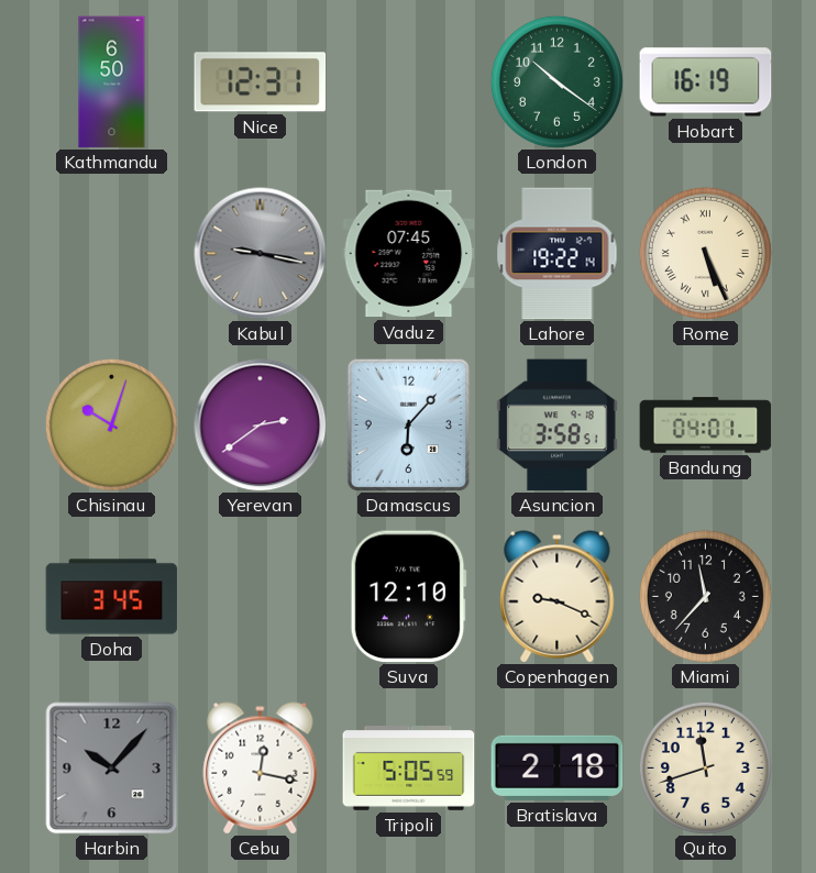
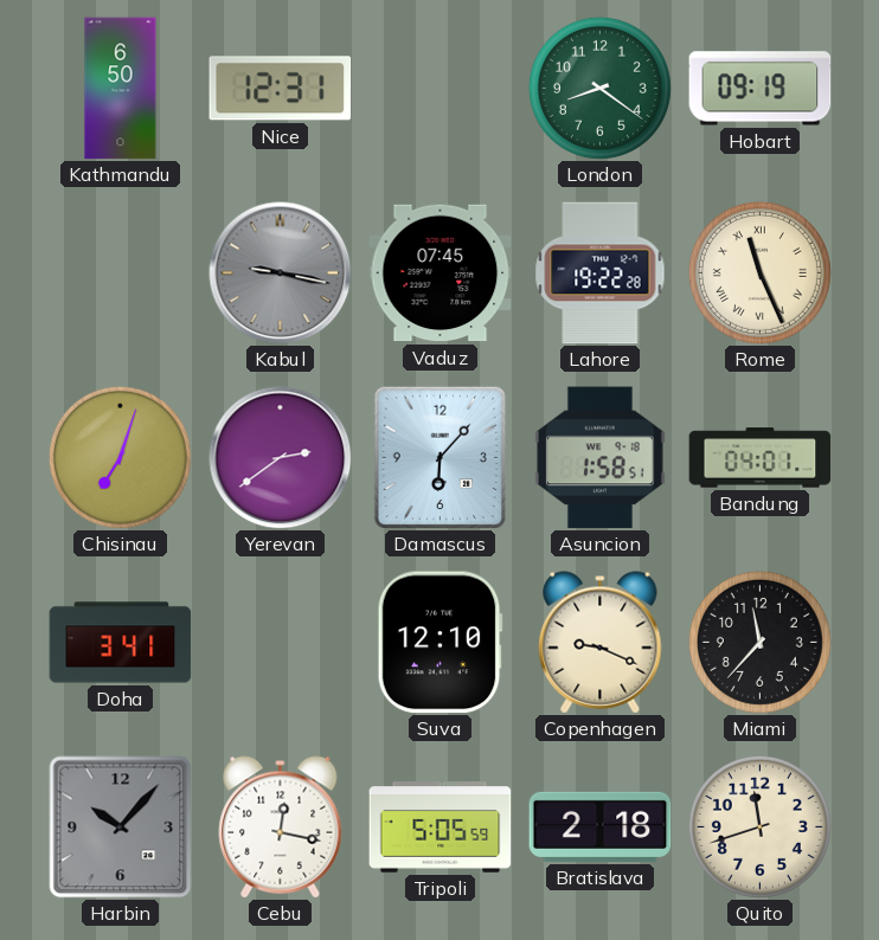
London: 10:21 -> 8:21 (599, 88)
Hobart: 16:19 -> 09:19 (761, 89)
Lahore: 19:22:14 -> 19:22:28 (601, 273)
Rome: 5:26 -> 11:26 (759, 272)
Chisinau: 10:03 -> 7:03 (120, 457)
Asuncion: 3:58 -> 1:58 (599, 458)
Doha: 3:45 -> 3:41 (121, 643)
